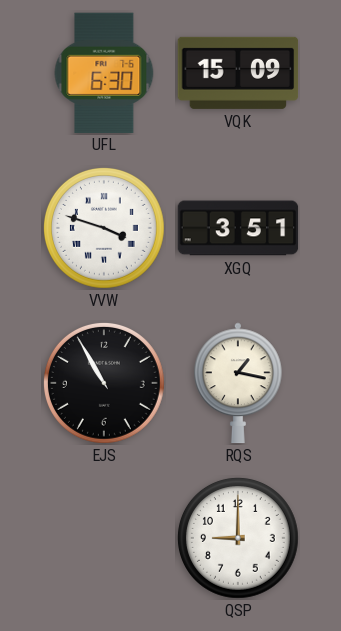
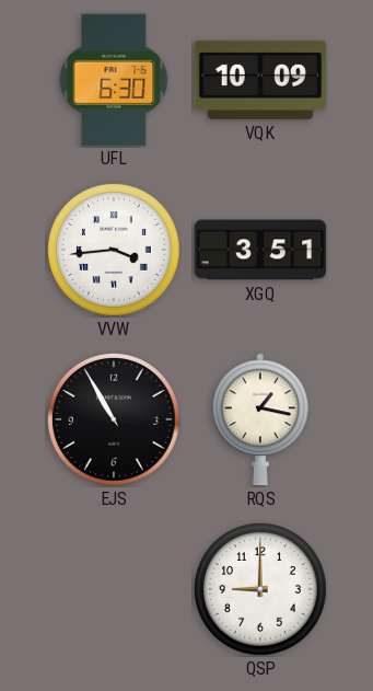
VQK: 15:09 -> 10:09 (260, 80)
VVW: 3:48 -> 3:44 (114, 250)
